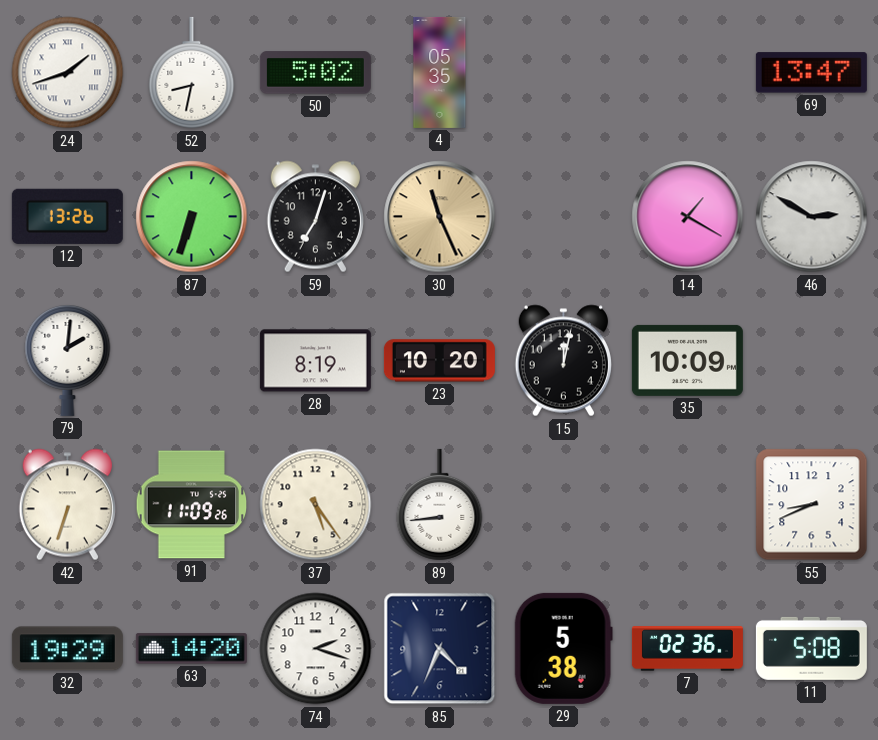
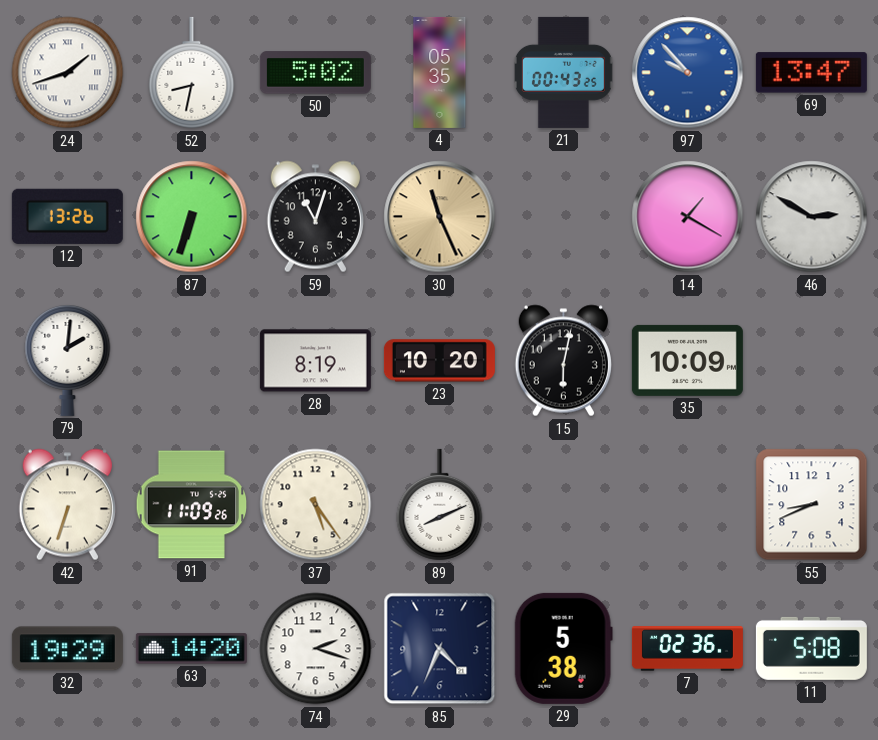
21: none -> 00:43 (563, 72)
97: none -> 9:53 (688, 73)
59: 7:03 -> 11:03 (315, 217)
15: 12:02 -> 6:02 (563, 361)
89: 8:44 -> 8:11 (440, 505)
